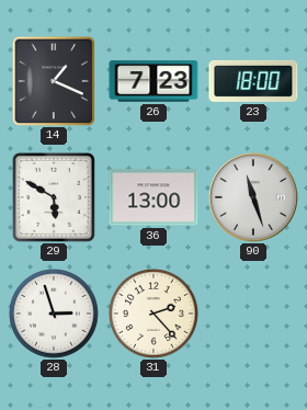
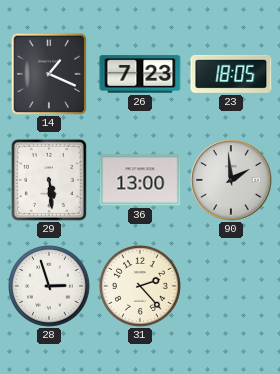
23: 18:00 -> 18:05 (231, 74)
29: 5:50 -> 5:29 (49, 180)
90: 11:27 -> 1:59 (231, 180)
